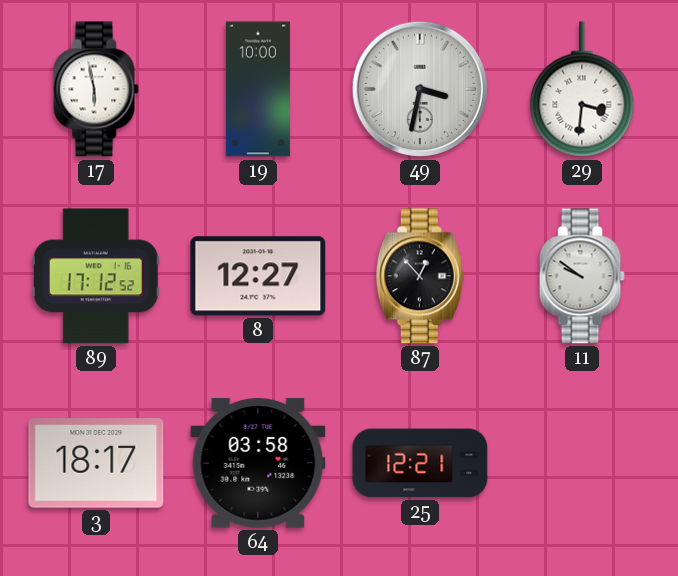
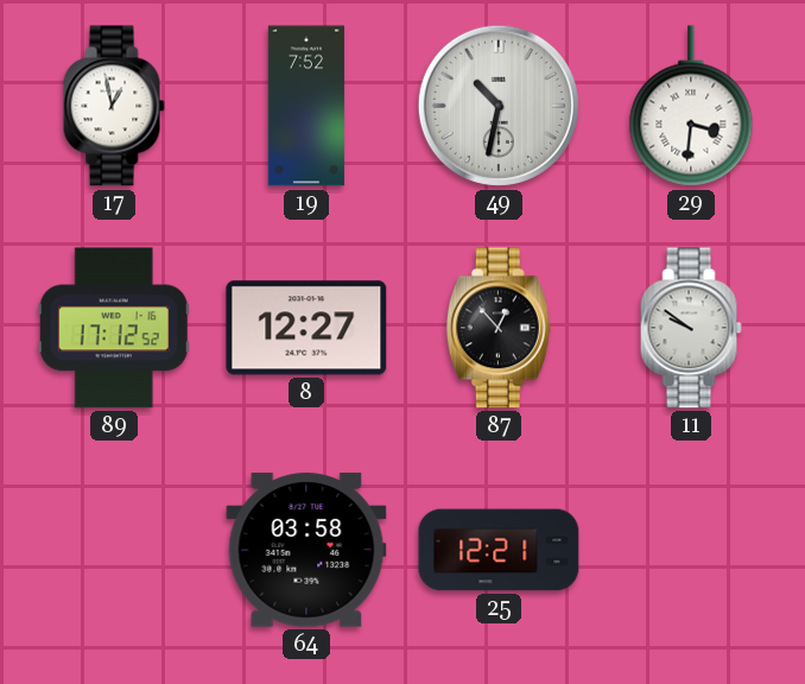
17: 5:58 -> 12:58 (114, 106)
19: 10:00 -> 7:52 (306, 106)
49: 3:32 -> 10:32 (499, 106)
3: 18:17 -> none (96, 463)
